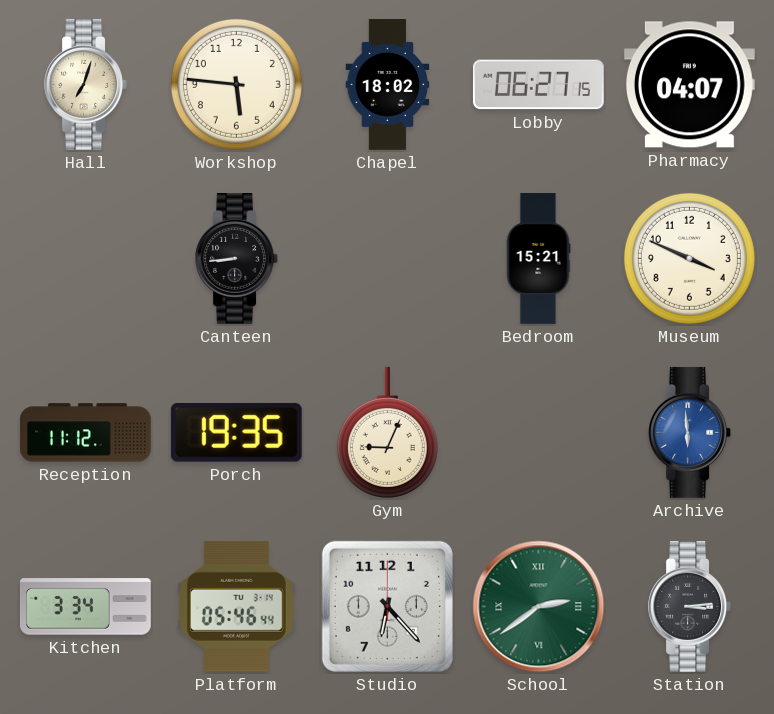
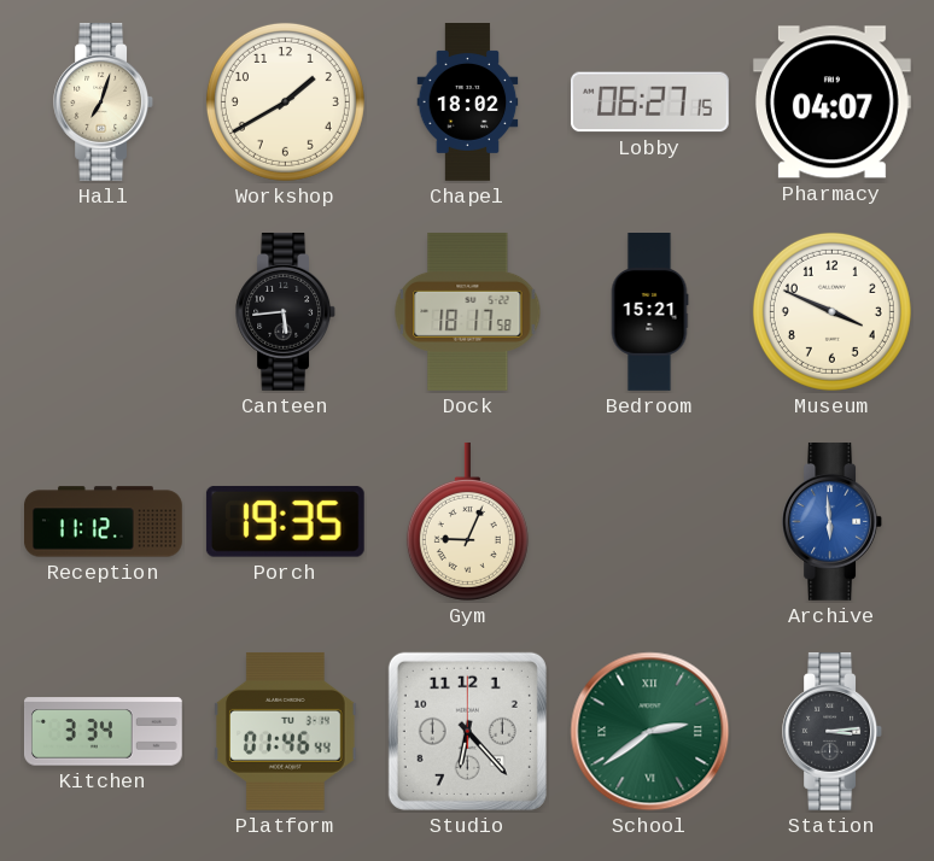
Workshop: 5:46 -> 1:40 (285, 101)
Canteen: 8:44 -> 5:44 (285, 311)
Dock: none -> 18:17 (468, 311)
Platform: 05:46 -> 01:46 (286, 731)
